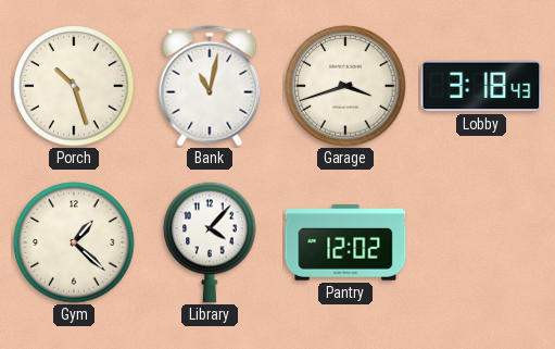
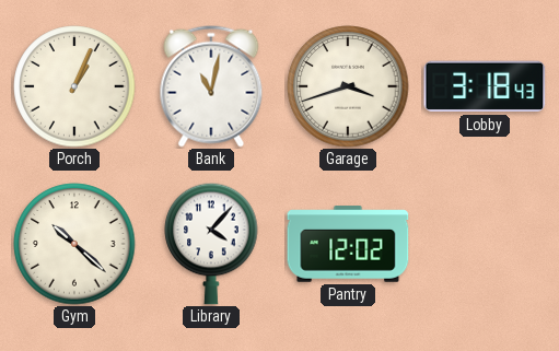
Porch: 10:27 -> 1:04 (74, 86)
Gym: 1:22 -> 10:22 (74, 244)
